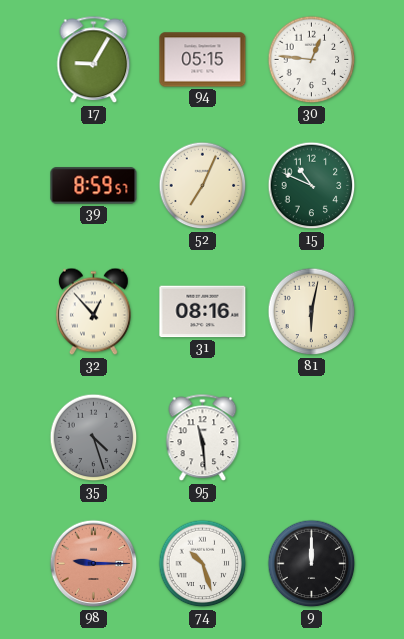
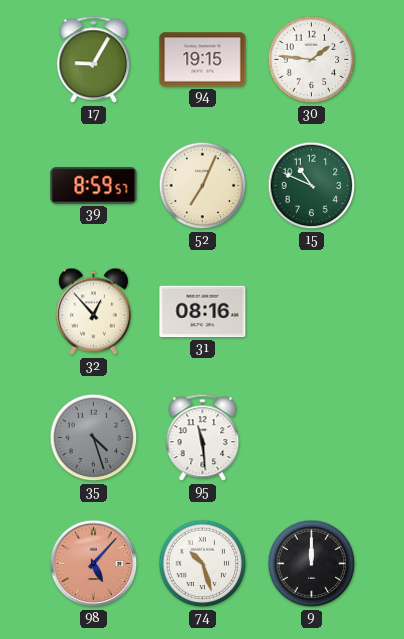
94: 05:15 -> 19:15 (203, 60)
30: 12:46 -> 1:46 (312, 60)
81: 6:02 -> none (312, 312)
98: 9:15 -> 5:07 (94, 564)
